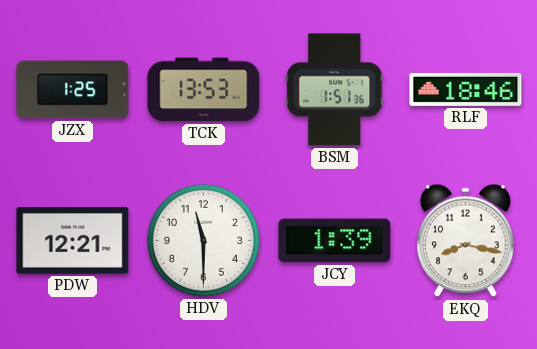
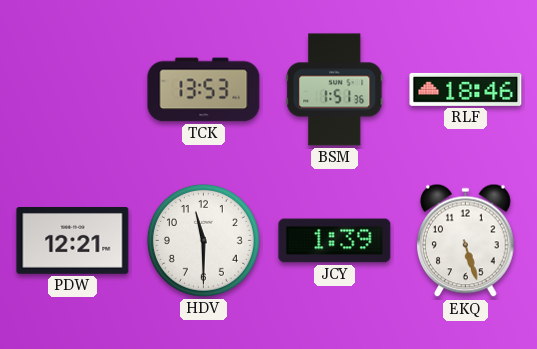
JZX: 1:25 -> none (73, 90)
EKQ: 8:17 -> 5:27 (466, 241)
